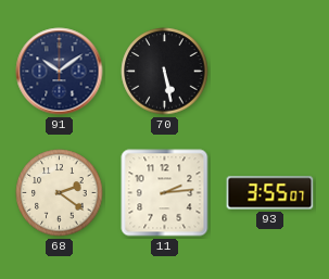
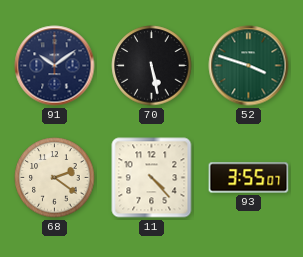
52: none -> 3:48 (249, 66)
11: 2:14 -> 4:23 (152, 178)
